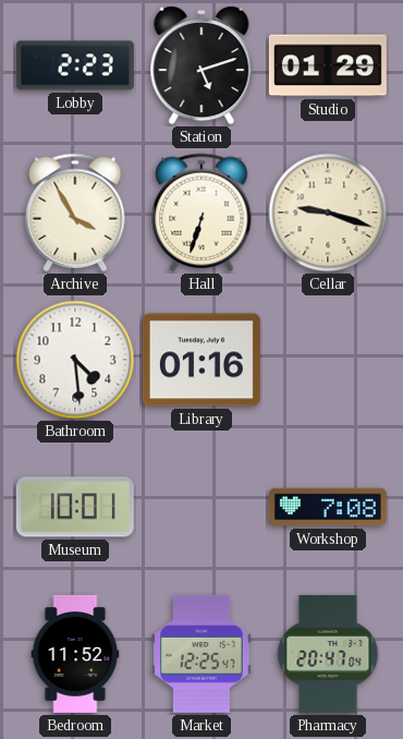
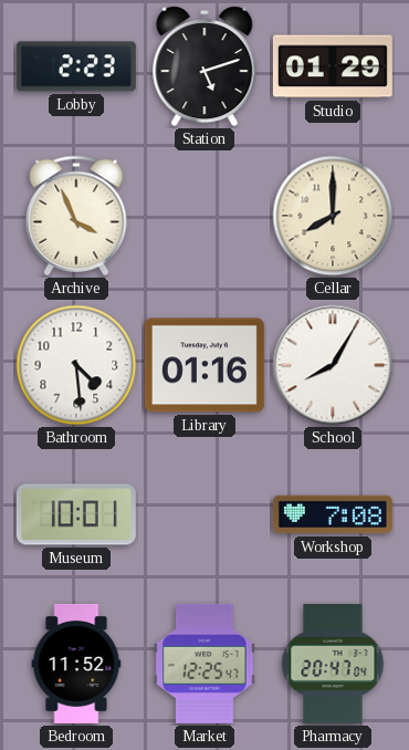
Archive: 3:55 -> 3:56 (76, 216)
Hall: 6:33 -> none (201, 213)
Cellar: 9:18 -> 8:00 (333, 216)
School: none -> 8:05 (333, 365)
